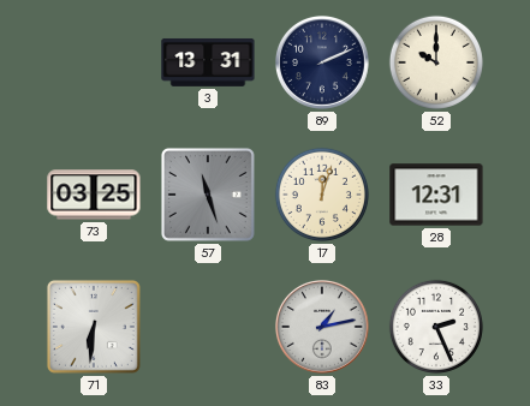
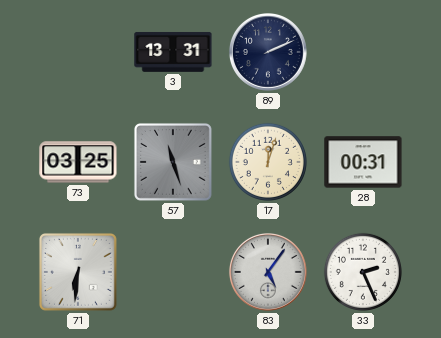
52: 10:00 -> none (436, 62)
28: 12:31 -> 00:31 (363, 162)
83: 1:13 -> 5:06 (268, 273)
